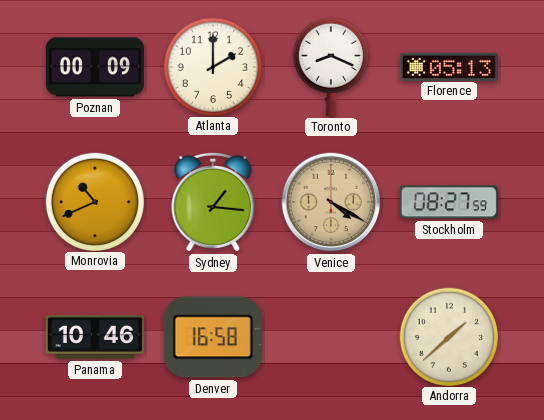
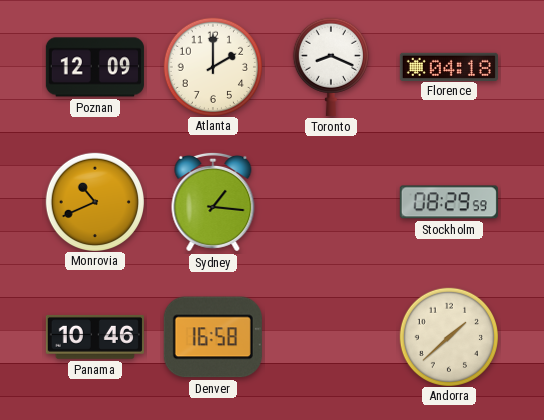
Poznan: 00:09 -> 12:09 (95, 67)
Florence: 05:13 -> 04:18 (449, 66)
Venice: 4:20 -> none (331, 202)
Stockholm: 08:27 -> 08:29 (449, 202)
